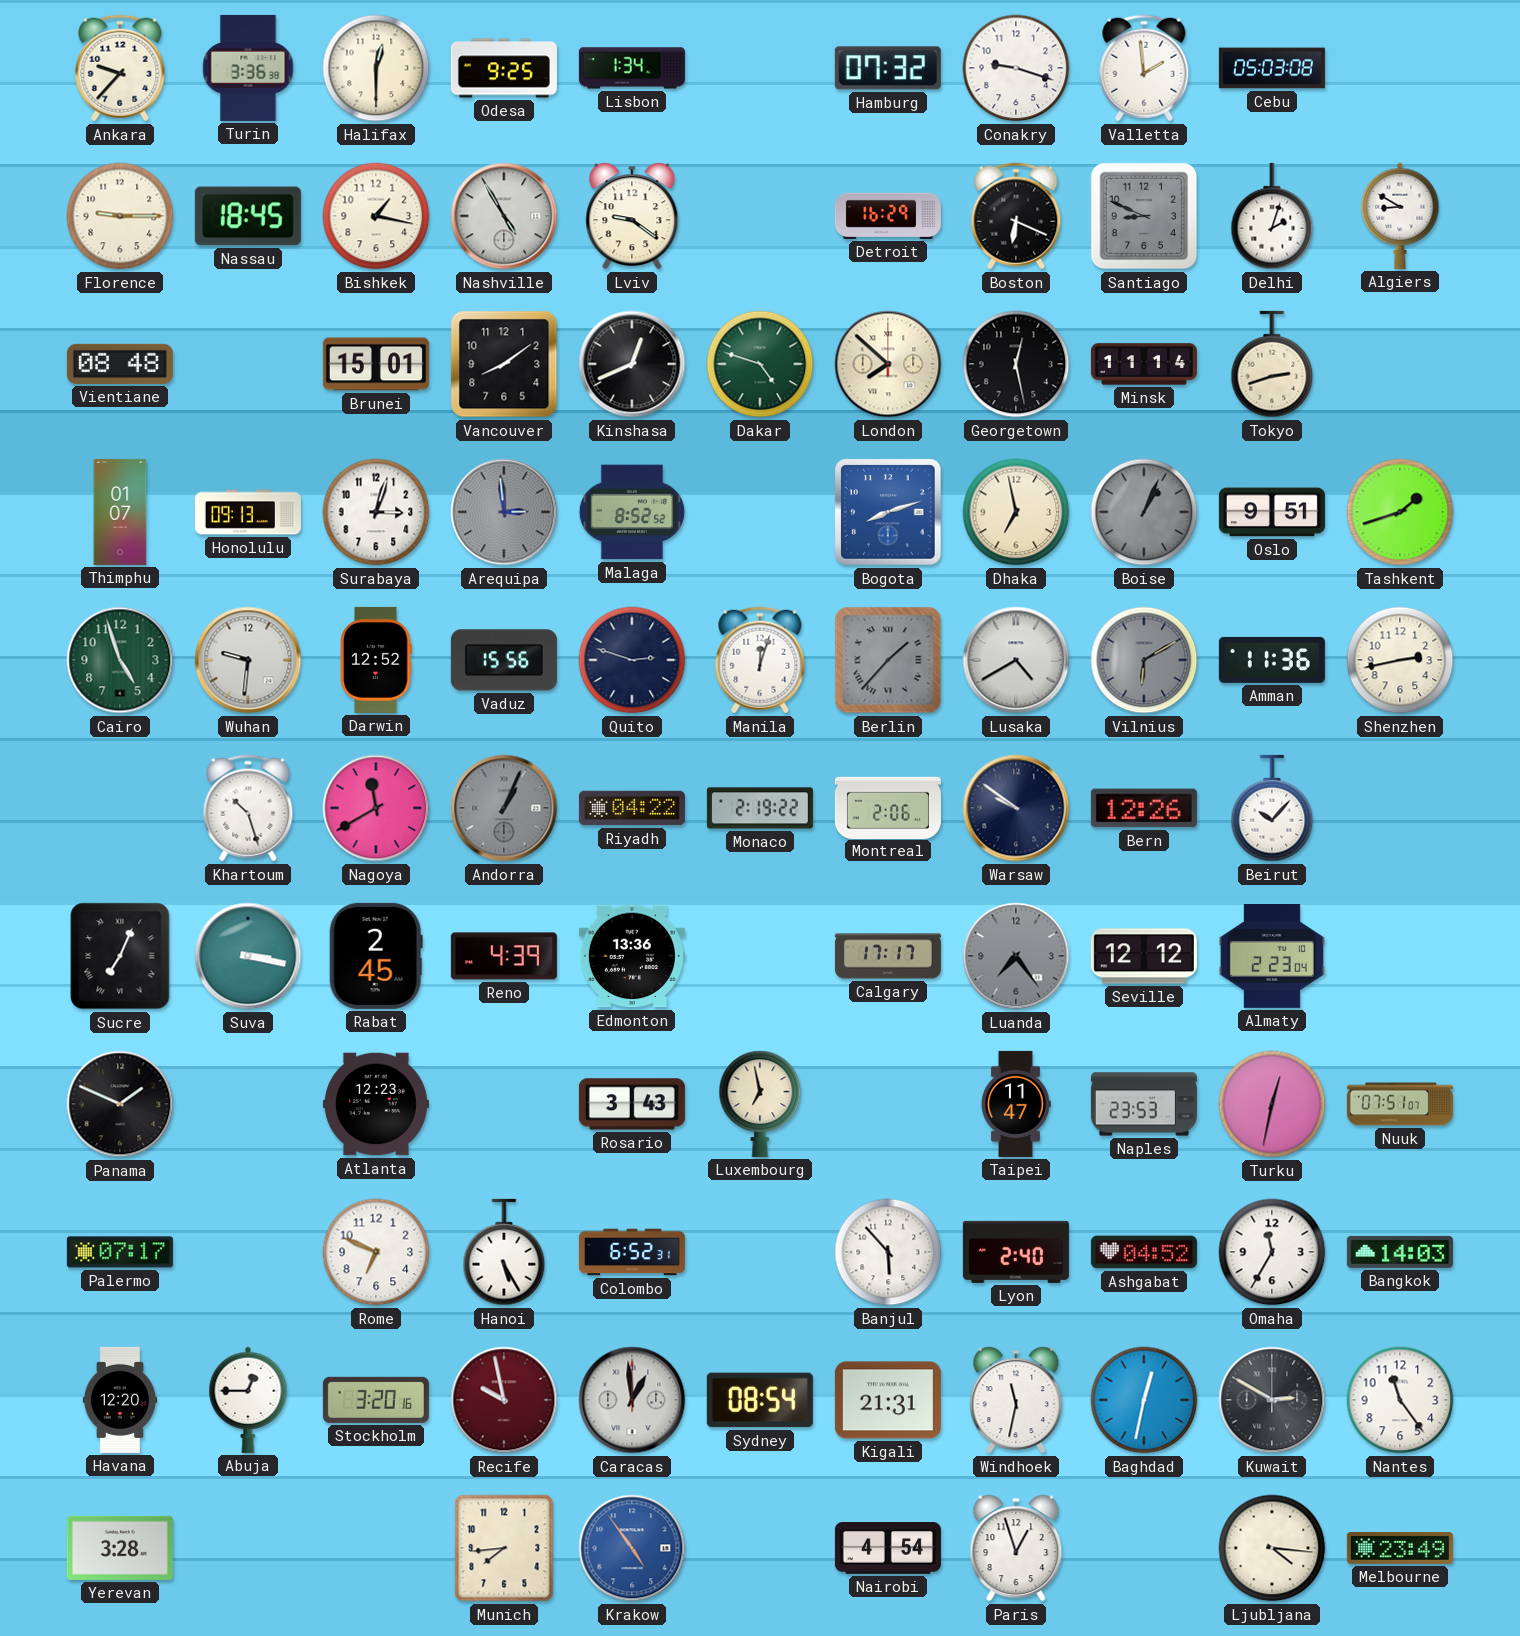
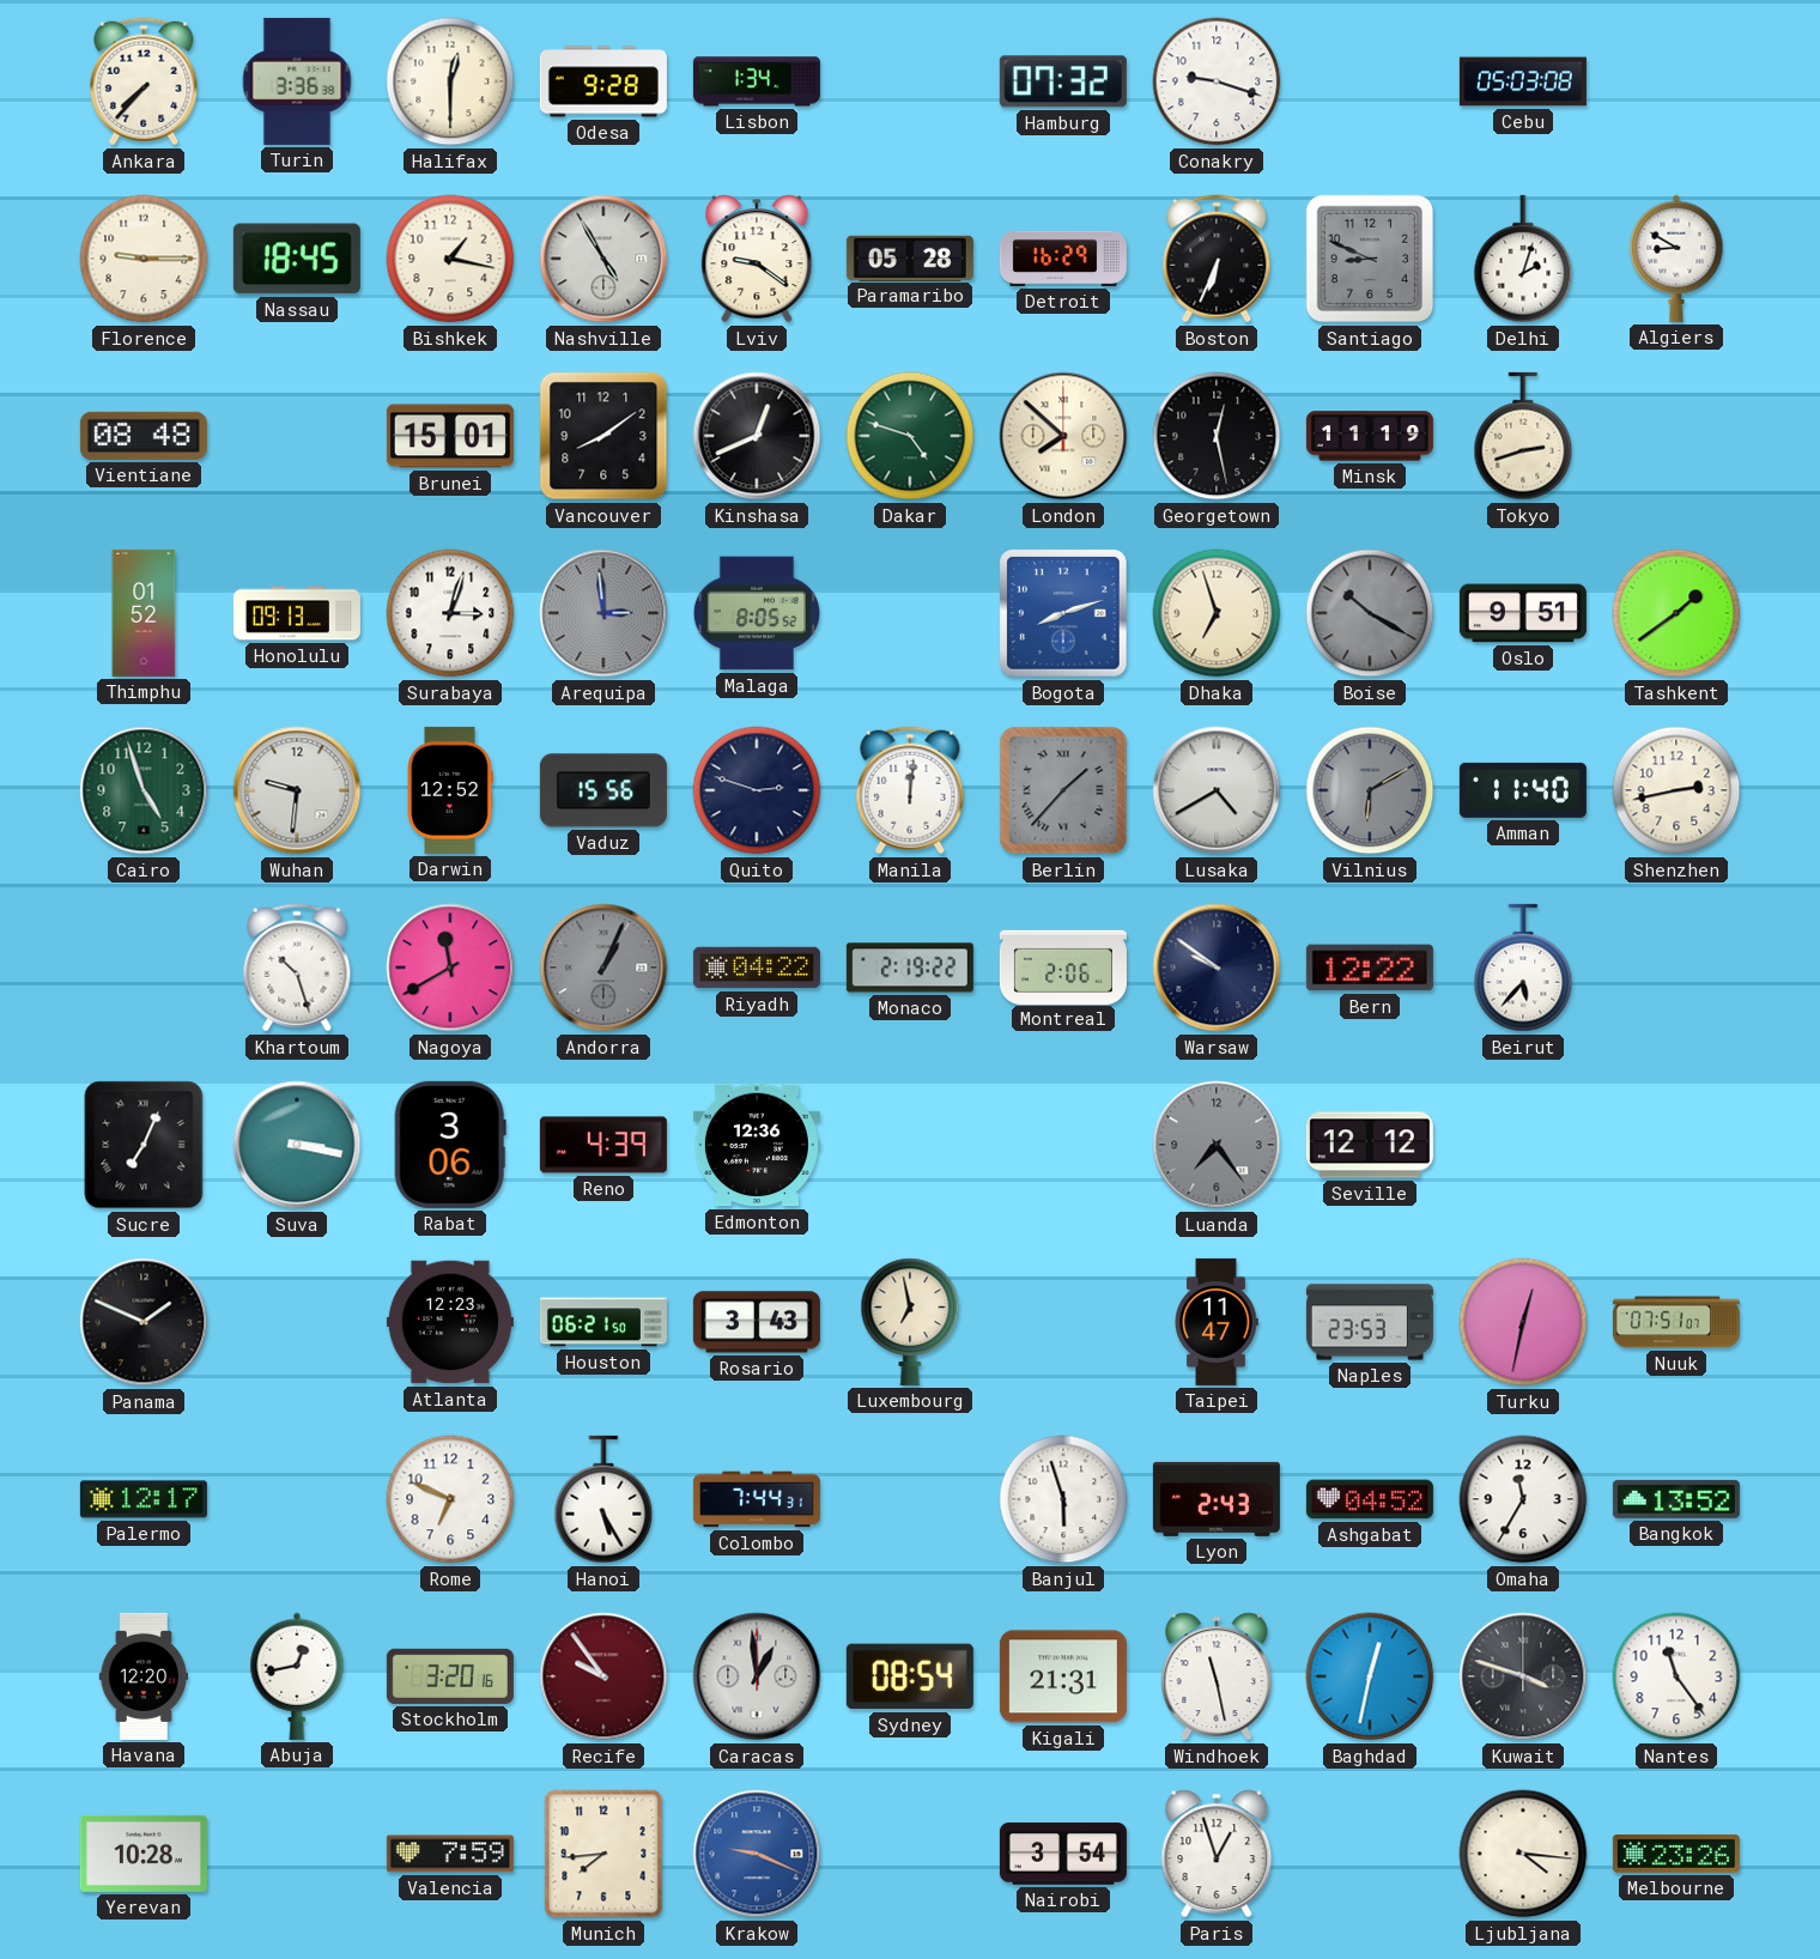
Ankara: 9:37 -> 7:37 (144, 81)
Odesa: 9:25 -> 9:28 (603, 81)
Valletta: 1:59 -> none (1144, 68)
Paramaribo: none -> 05:28 (910, 257)
Boston: 6:19 -> 6:34 (1217, 259)
Minsk: 11:14 -> 11:19 (1370, 436)
Thimphu: 01:07 -> 01:52 (144, 613)
Malaga: 8:52 -> 8:05 (756, 613)
Dhaka: 6:58 -> 6:57 (1217, 613)
Boise: 1:04 -> 10:20 (1370, 613)
Tashkent: 1:42 -> 1:39 (1676, 613)
Manila: 12:03 -> 12:01 (910, 790)
Amman: 11:36 -> 11:40 (1523, 790)
Bern: 12:26 -> 12:22 (1370, 968)
Beirut: 10:07 -> 5:37 (1523, 968)
Rabat: 2:45 -> 3:06 (450, 1145)
Edmonton: 13:36 -> 12:36 (757, 1145)
Calgary: 17:17 -> none (888, 956)
Almaty: 2:23 -> none (1272, 957)
Houston: none -> 06:21 (603, 1322)
Palermo: 07:17 -> 12:17 (144, 1499)
Colombo: 6:52 -> 7:44 (757, 1499)
Banjul: 5:53 -> 5:57 (1063, 1499)
Lyon: 2:40 -> 2:43 (1217, 1499)
Bangkok: 14:03 -> 13:52 (1676, 1499)
Abuja: 12:45 -> 12:43 (297, 1676)
Recife: 9:58 -> 9:54 (603, 1676)
Windhoek: 11:32 -> 11:28 (1217, 1676)
Kuwait: 2:50 -> 3:48 (1523, 1676)
Yerevan: 3:28 -> 10:28 (144, 1854)
Valencia: none -> 7:59 (450, 1854)
Krakow: 4:54 -> 9:19 (757, 1854)
Nairobi: 4:54 -> 3:54 (1063, 1854)
Melbourne: 23:49 -> 23:26 (1676, 1855)
